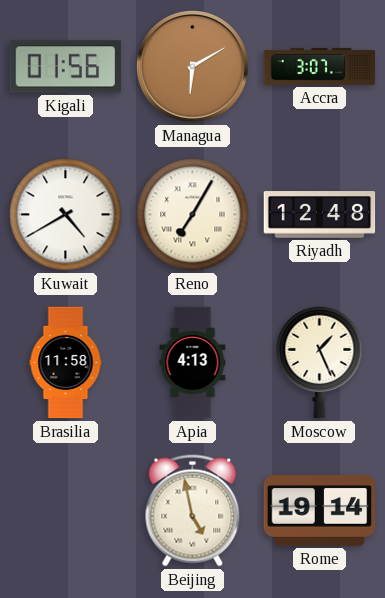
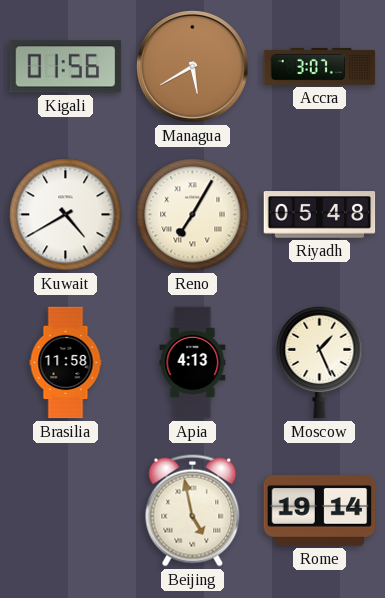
Managua: 6:10 -> 5:40 (193, 67)
Riyadh: 12:48 -> 05:48 (320, 215)
